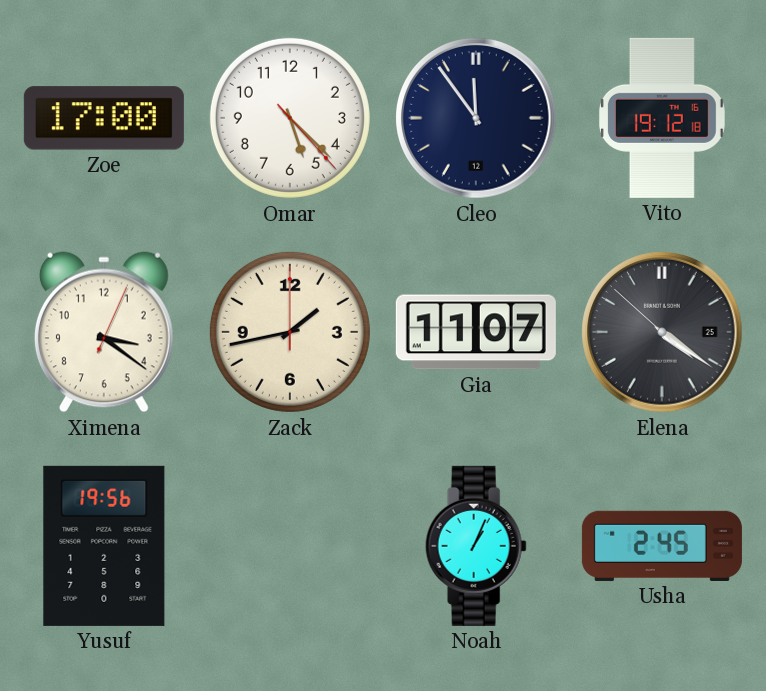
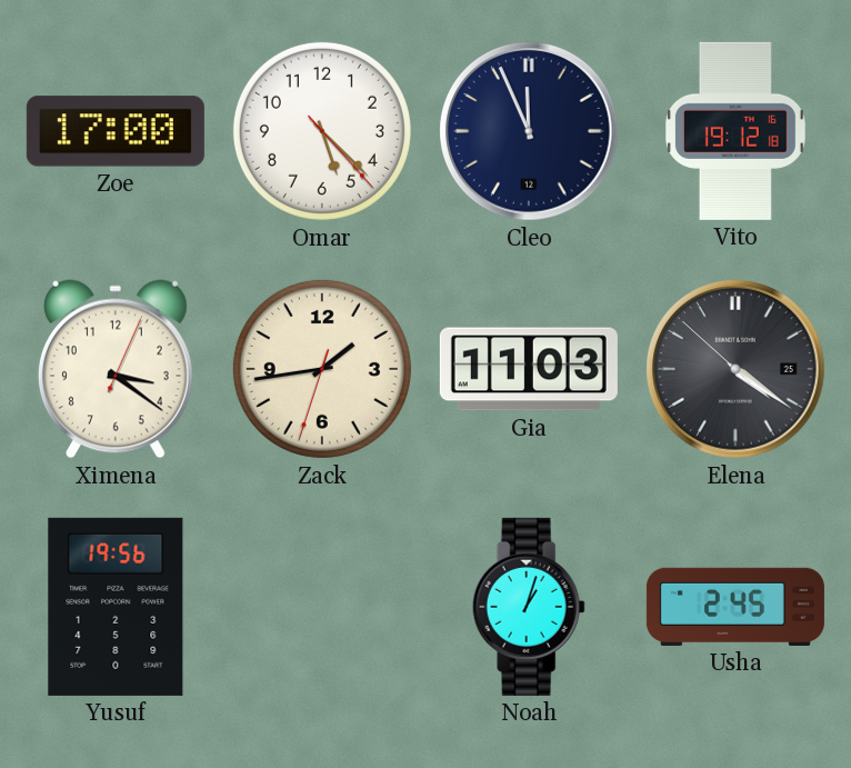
Cleo: 11:54 -> 11:56 (529, 131)
Zack: 1:43:00 -> 1:43:33 (322, 369)
Gia: 11:07 -> 11:03 (529, 369)
Noah: 1:04 -> 1:03 (529, 607)
